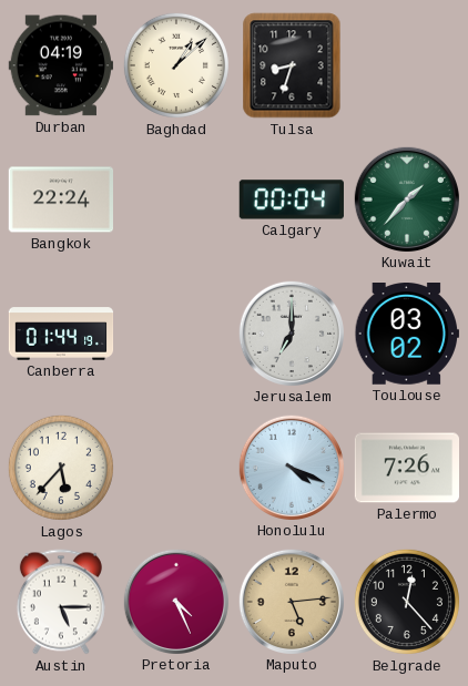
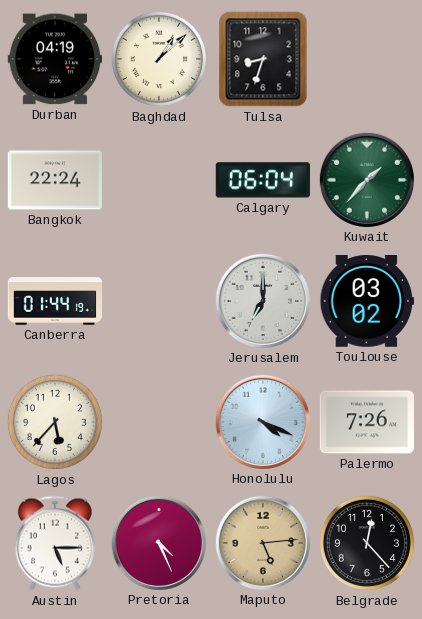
Calgary: 00:04 -> 06:04 (263, 180)
